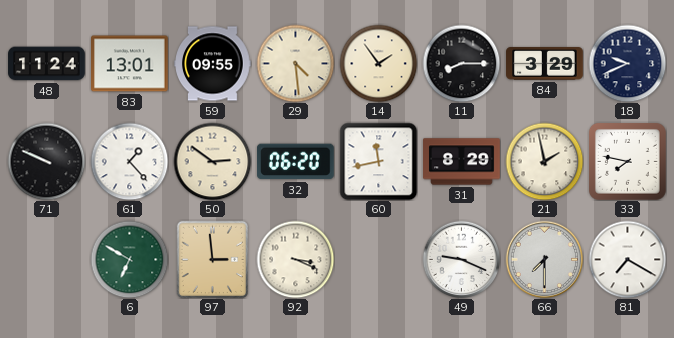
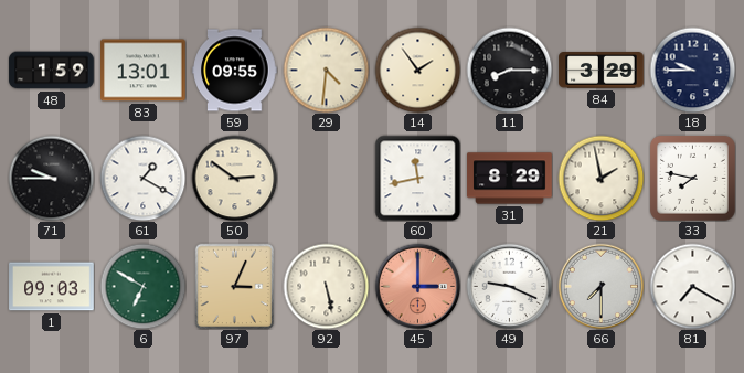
48: 11:24 -> 1:59 (52, 71)
29: 4:29 -> 4:31 (326, 70)
18: 9:41 -> 9:45 (692, 70)
71: 9:49 -> 9:45 (51, 178)
61: 1:23 -> 1:20 (142, 178)
32: 06:20 -> none (296, 162)
1: none -> 09:03 (52, 287)
97: 2:59 -> 3:04 (235, 286)
92: 3:19 -> 5:28 (326, 286)
45: none -> 3:00 (417, 286)
